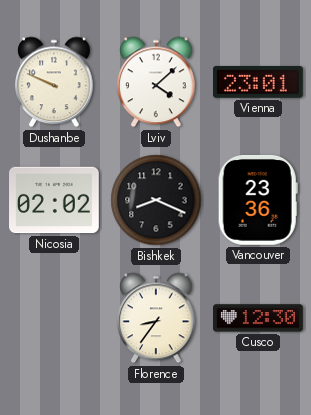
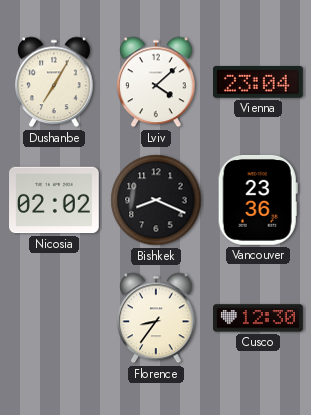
Dushanbe: 9:49 -> 7:05 (54, 82)
Vienna: 23:01 -> 23:04 (259, 83)
